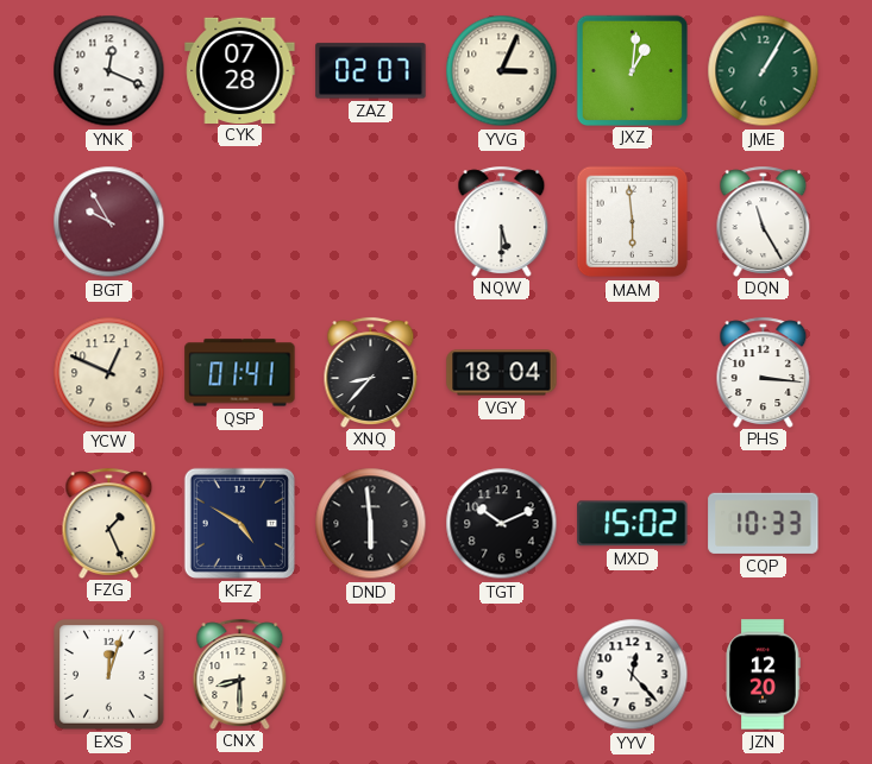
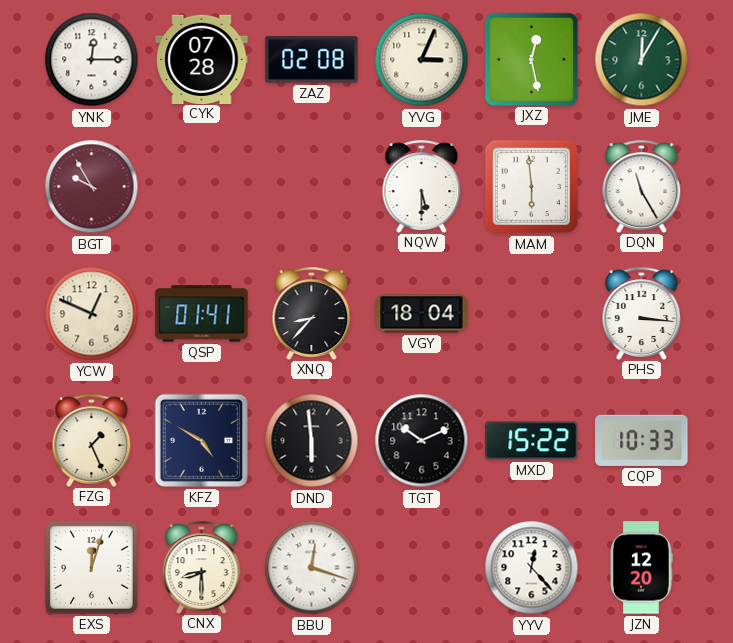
YNK: 12:19 -> 12:15 (92, 60)
ZAZ: 02:07 -> 02:08 (312, 60)
JXZ: 1:01 -> 12:28 (531, 59)
JME: 1:05 -> 12:05 (642, 60)
MXD: 15:02 -> 15:22 (532, 441)
BBU: none -> 12:18 (312, 568)
